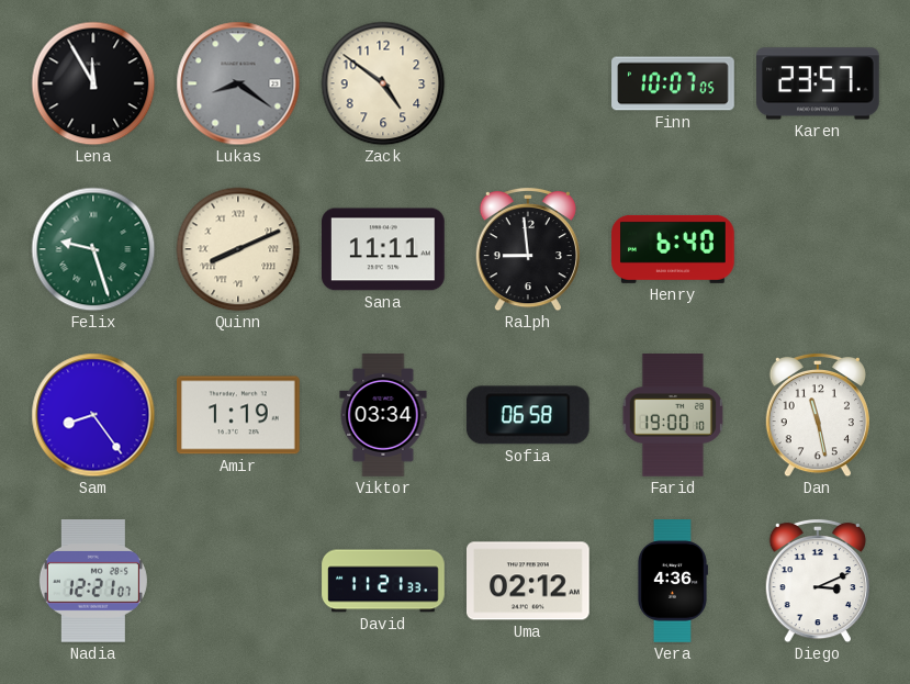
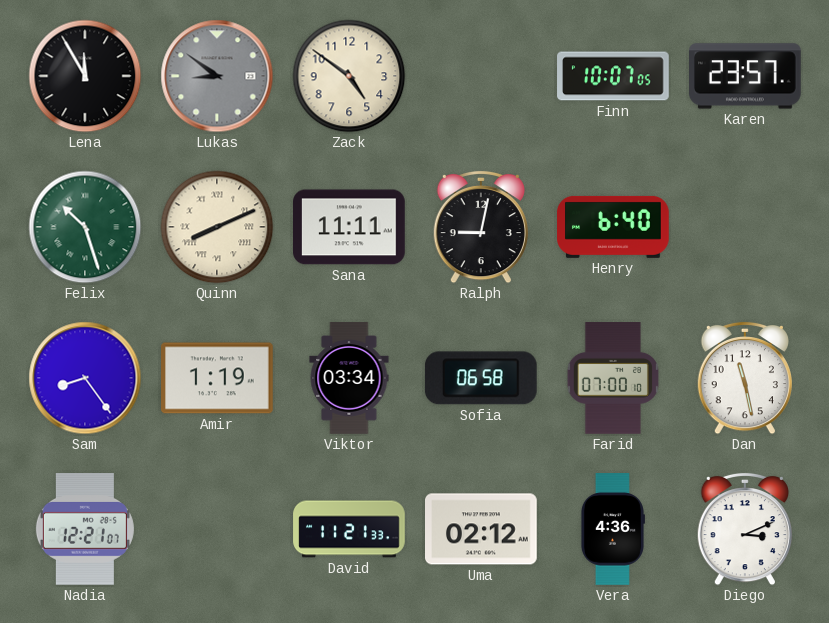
Lukas: 8:21 -> 8:51 (217, 76)
Felix: 9:27 -> 10:27 (85, 227)
Ralph: 8:59 -> 9:02 (481, 227)
Farid: 19:00 -> 07:00 (612, 378)
